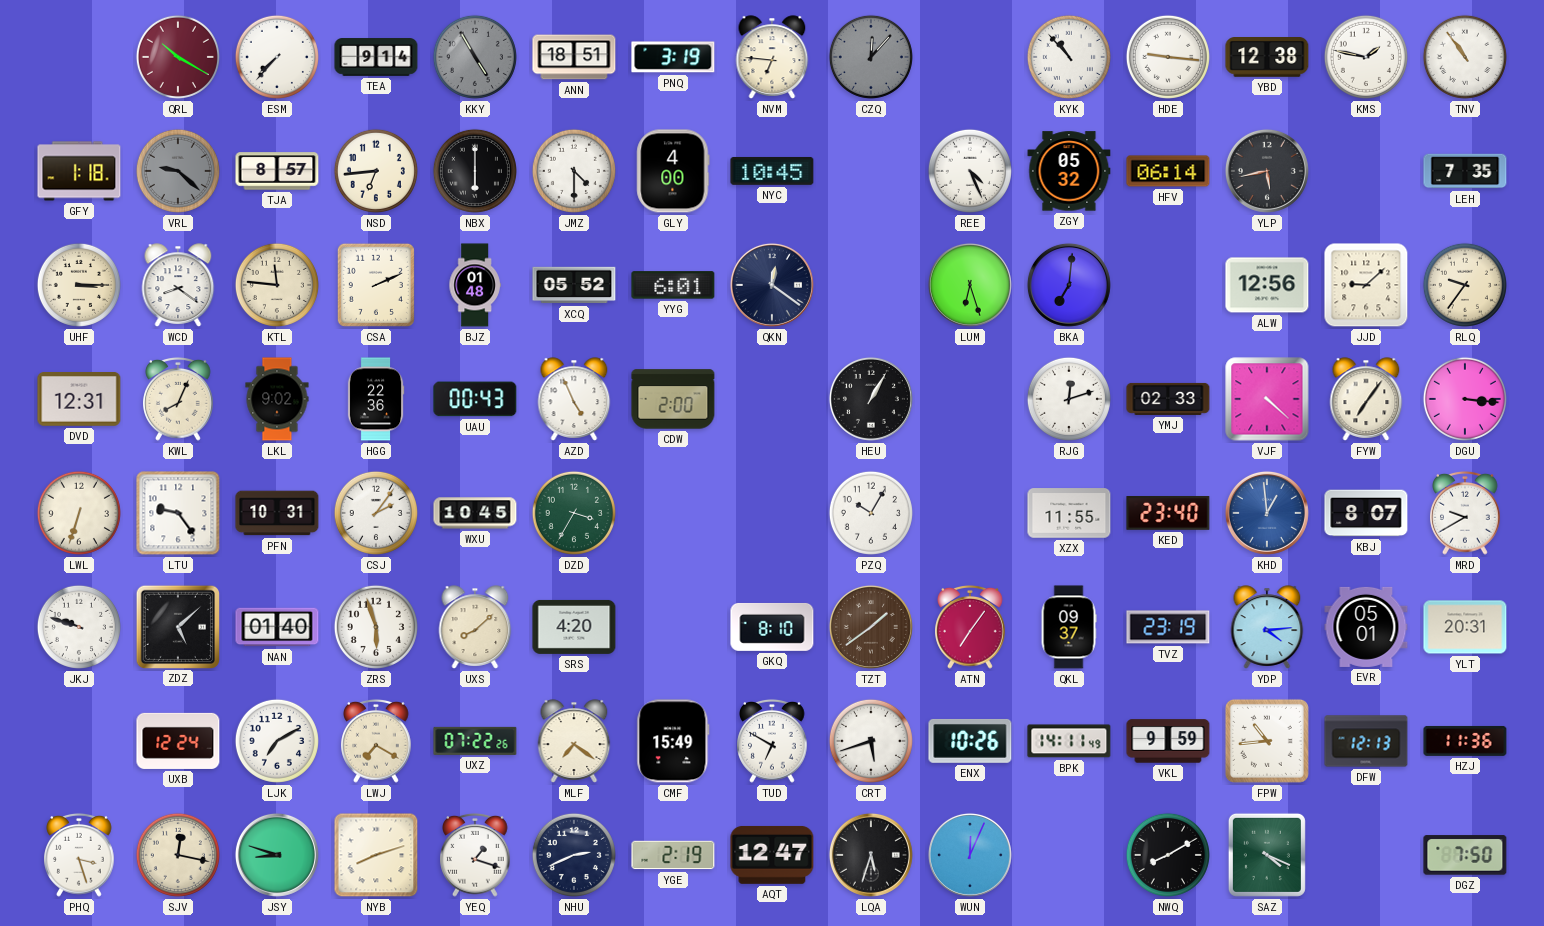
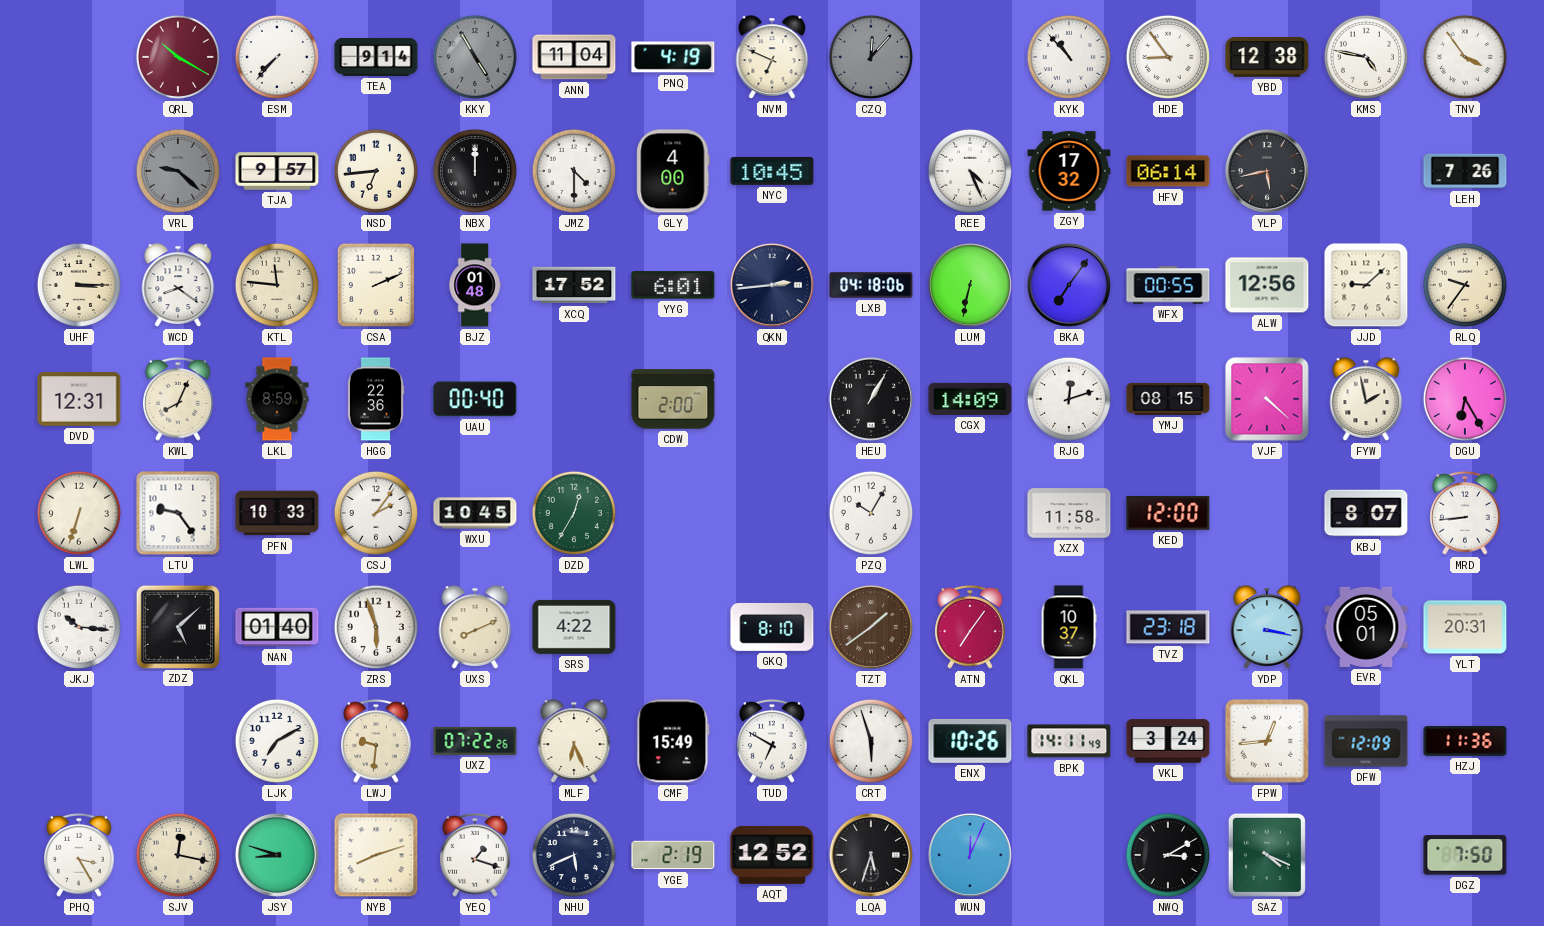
ANN: 18:51 -> 11:04 (574, 57)
PNQ: 3:19 -> 4:19 (673, 57)
NVM: 6:46 -> 6:49 (772, 57)
HDE: 9:16 -> 8:54 (1168, 57)
KMS: 1:47 -> 4:47 (1366, 57)
TNV: 10:54 -> 3:54 (1465, 57)
GFY: 1:18 -> none (79, 171)
TJA: 8:57 -> 9:57 (277, 171)
NBX: 6:00 -> 12:00 (475, 171)
ZGY: 05:32 -> 17:32 (1069, 171)
LEH: 7:35 -> 7:26 (1465, 171)
XCQ: 05:52 -> 17:52 (574, 285)
QKN: 12:21 -> 2:44 (772, 285)
LXB: none -> 04:18 (871, 285)
LUM: 6:27 -> 6:32 (970, 285)
BKA: 7:01 -> 7:06 (1069, 285)
WFX: none -> 00:55 (1168, 285)
LKL: 9:02 -> 8:59 (277, 399)
UAU: 00:43 -> 00:40 (475, 399)
AZD: 4:56 -> none (574, 399)
CGX: none -> 14:09 (970, 399)
YMJ: 02:33 -> 08:15 (1168, 399)
FYW: 7:06 -> 1:58 (1366, 399)
DGU: 3:16 -> 6:25 (1465, 399)
PFN: 10:31 -> 10:33 (277, 513)
DZD: 3:35 -> 12:35 (574, 513)
XZX: 11:55 -> 11:58 (1069, 513)
KED: 23:40 -> 12:00 (1168, 514)
KHD: 12:59 -> none (1267, 513)
MRD: 9:40 -> 8:44 (1465, 513)
JKJ: 9:48 -> 10:16 (79, 627)
UXS: 8:08 -> 8:11 (475, 627)
SRS: 4:20 -> 4:22 (574, 627)
QKL: 09:37 -> 10:37 (1069, 627)
TVZ: 23:19 -> 23:18 (1168, 627)
YDP: 4:14 -> 3:17 (1267, 627)
UXB: 12:24 -> none (178, 741)
LWJ: 7:20 -> 9:31 (376, 741)
MLF: 7:21 -> 6:26 (574, 741)
CRT: 5:42 -> 5:57 (871, 741)
VKL: 9:59 -> 3:24 (1168, 741)
FPW: 10:44 -> 12:44 (1267, 741)
DFW: 12:13 -> 12:09 (1366, 741)
PHQ: 3:27 -> 3:25 (79, 855)
NHU: 2:41 -> 5:41 (574, 855)
AQT: 12:47 -> 12:52 (772, 855)
NWQ: 8:10 -> 3:10 (1168, 855)
